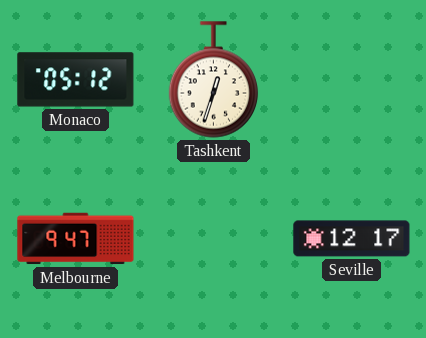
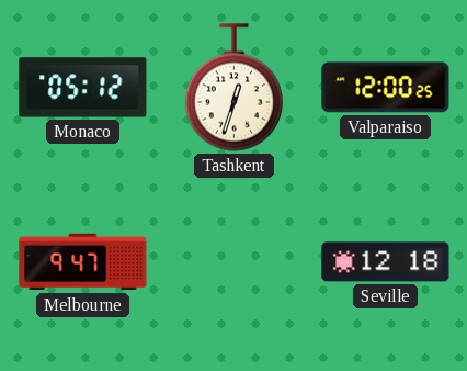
Valparaiso: none -> 12:00 (386, 88)
Seville: 12:17 -> 12:18 (386, 262)
